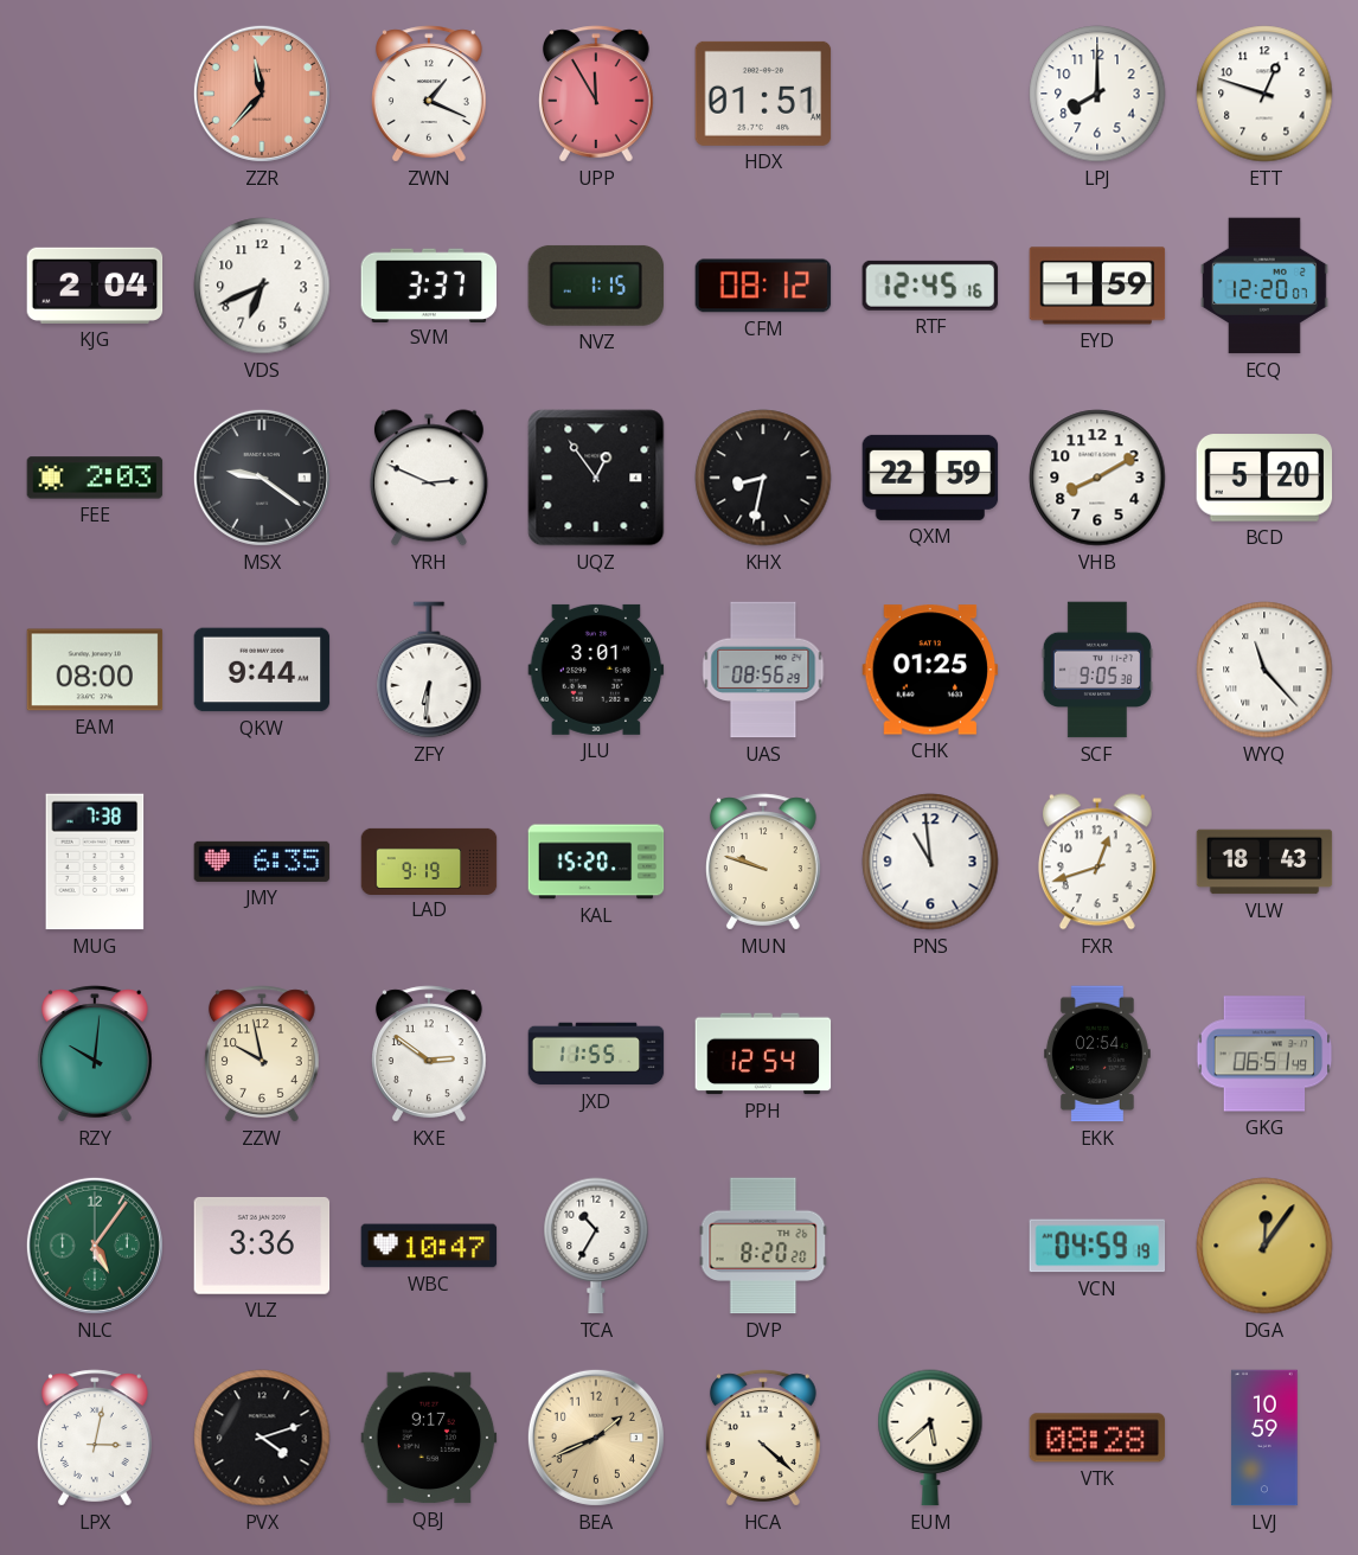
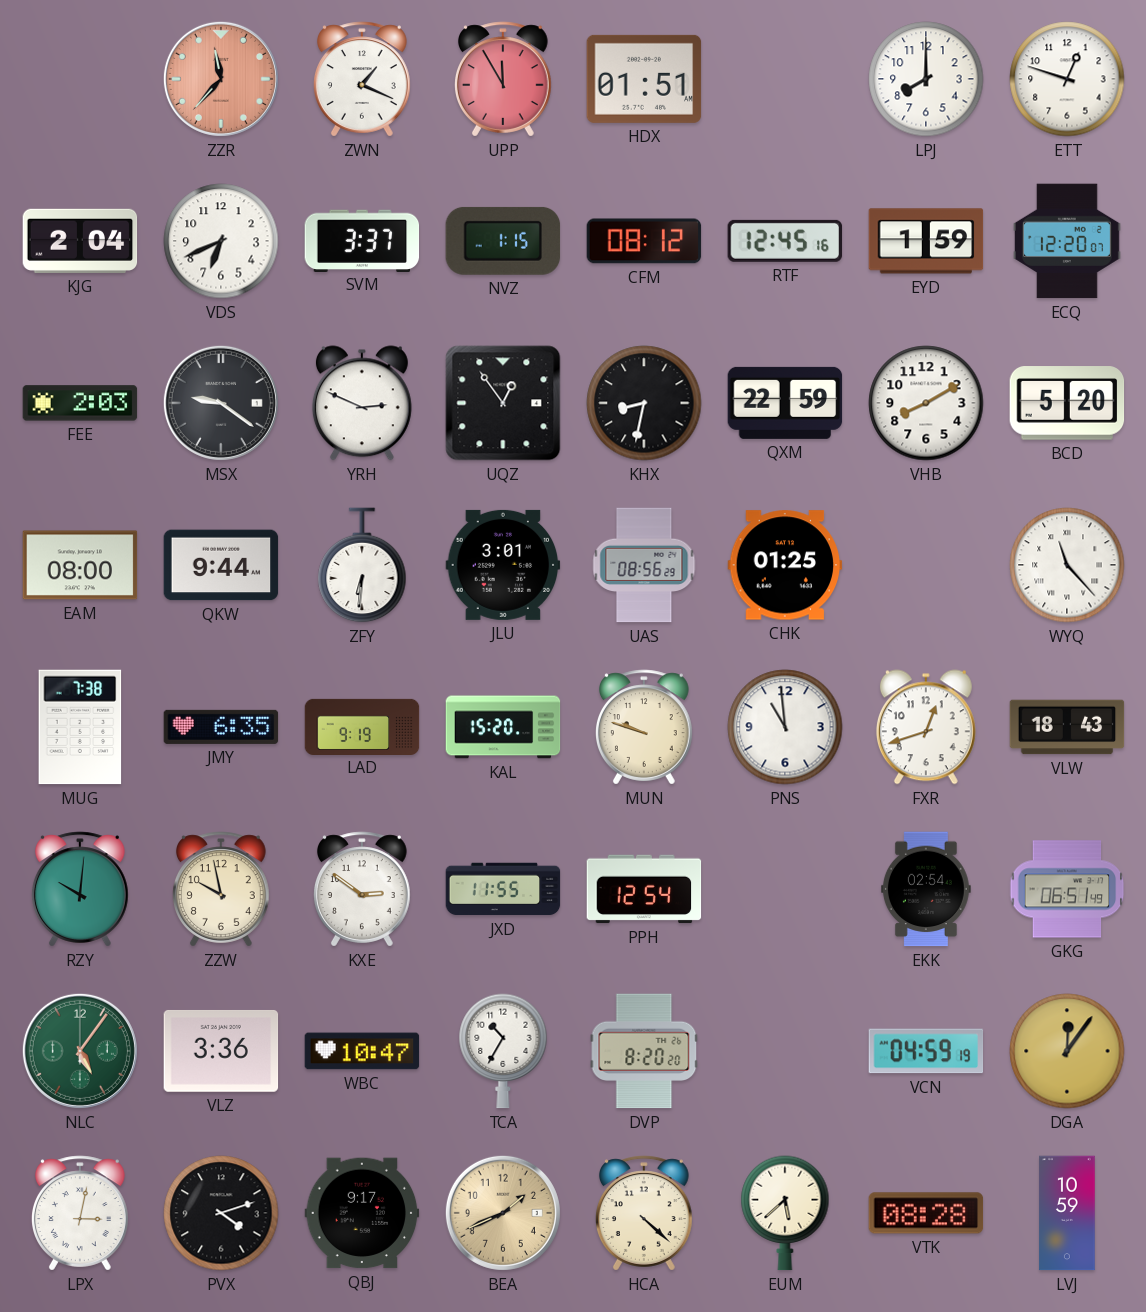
SCF: 9:05 -> none (1097, 670)
